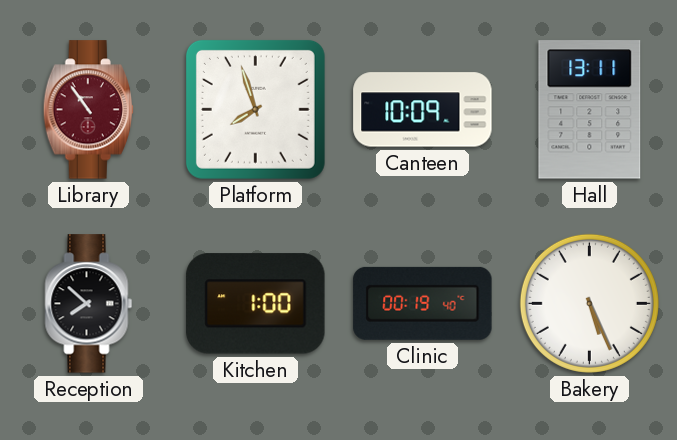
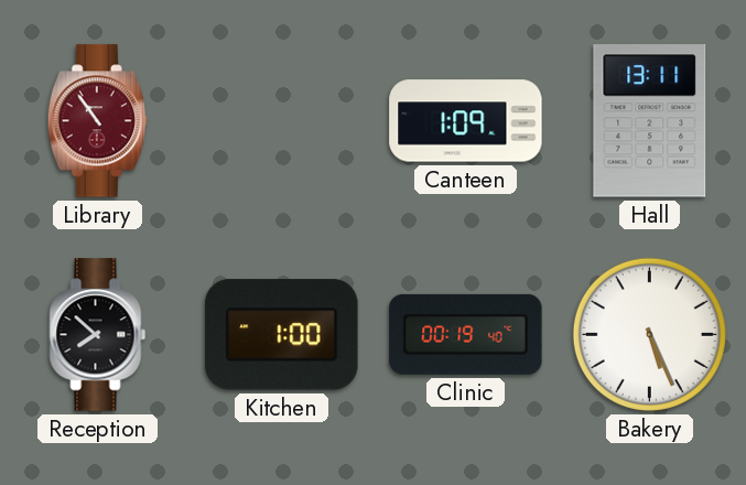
Platform: 7:57 -> none (255, 109)
Canteen: 10:09 -> 1:09 (466, 121)
